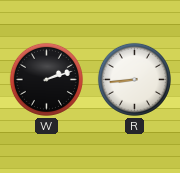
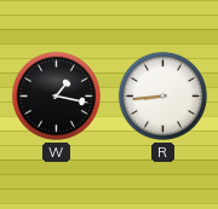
W: 2:12 -> 1:17 (56, 95)
